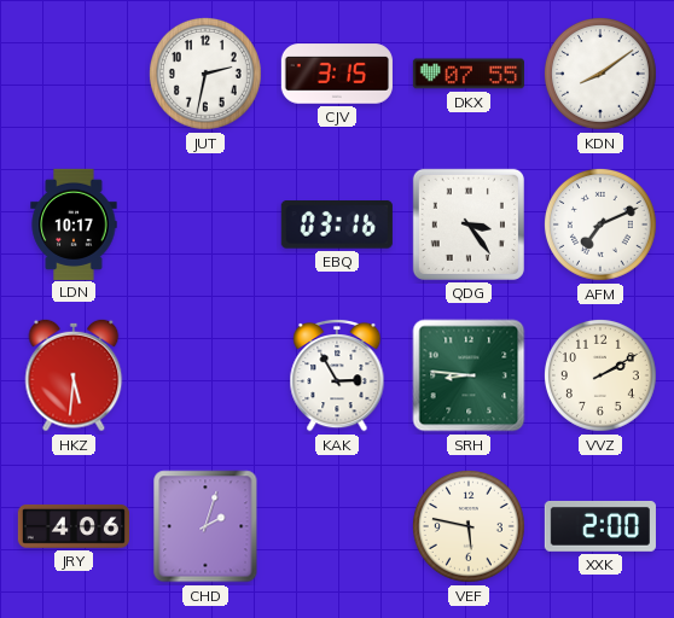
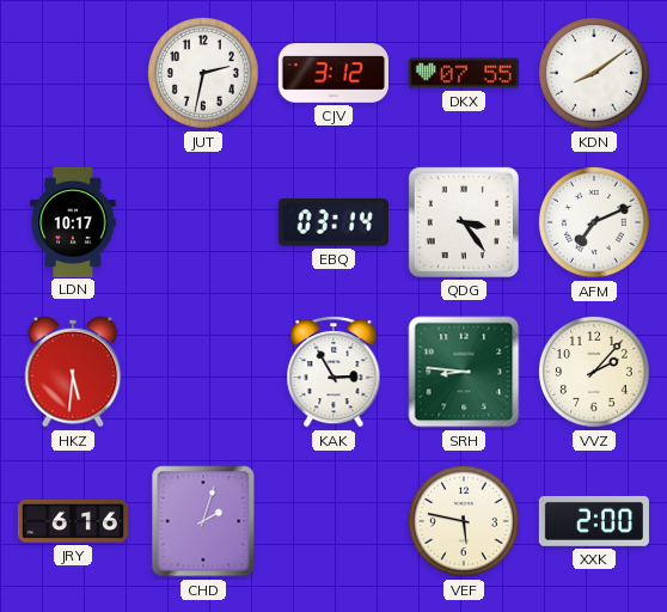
CJV: 3:15 -> 3:12 (333, 73)
EBQ: 03:16 -> 03:14 (333, 224)
VVZ: 2:10 -> 2:07 (594, 372)
JRY: 4:06 -> 6:16 (72, 521)
